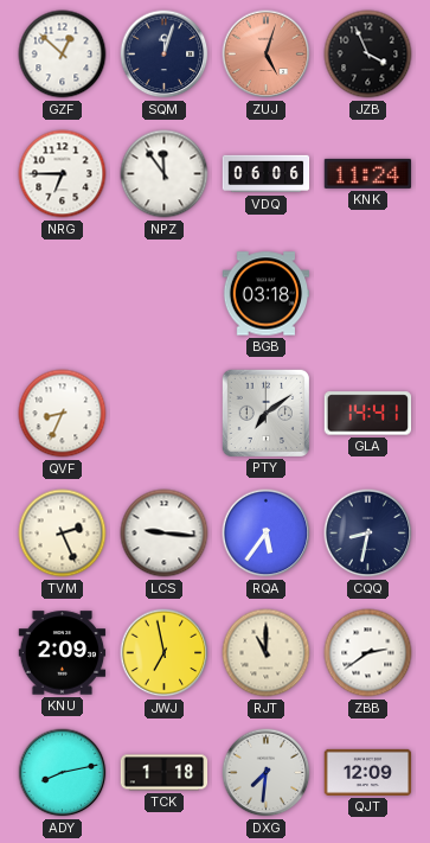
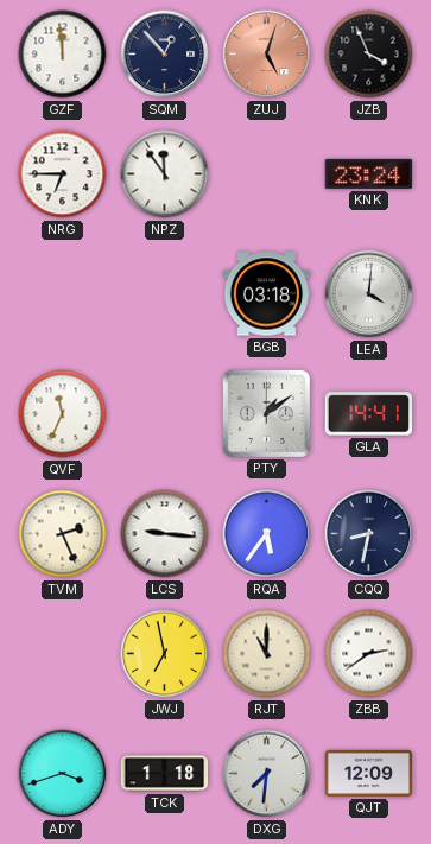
GZF: 12:52 -> 11:59 (63, 55)
SQM: 12:03 -> 12:53 (165, 55)
VDQ: 06:06 -> none (267, 174)
KNK: 11:24 -> 23:24 (369, 173)
LEA: none -> 4:01 (369, 294)
QVF: 8:34 -> 11:34 (63, 414)
PTY: 7:09 -> 1:09 (266, 413)
KNU: 2:09 -> none (63, 653)
ADY: 8:13 -> 3:42 (63, 774)
